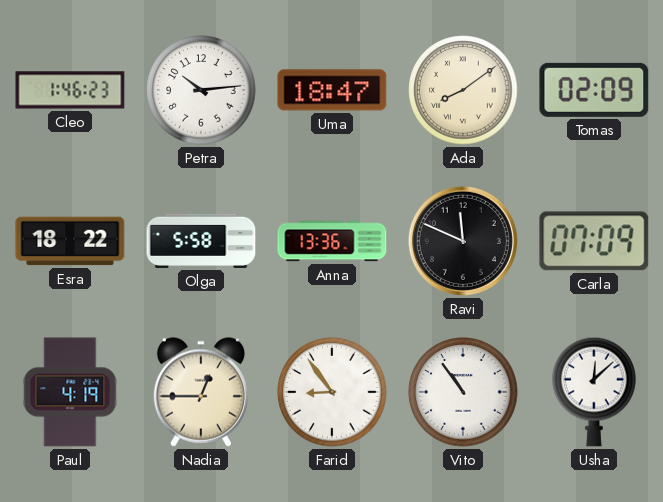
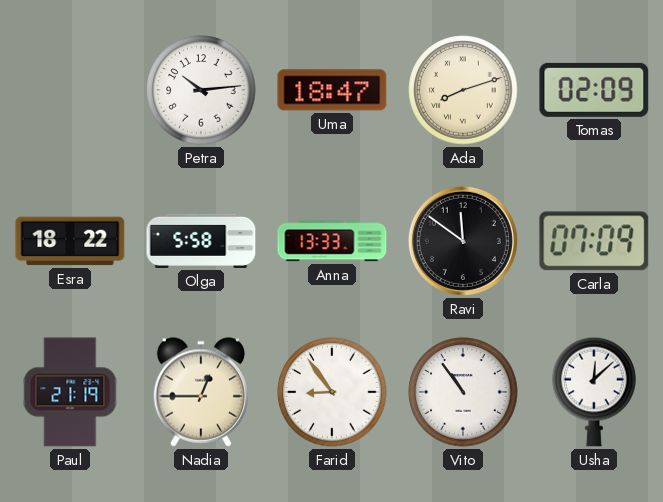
Cleo: 1:46 -> none (70, 90)
Ada: 8:09 -> 8:12 (463, 90)
Anna: 13:36 -> 13:33 (332, 241)
Ravi: 11:49 -> 11:51 (463, 241)
Paul: 4:19 -> 21:19 (70, 392)
